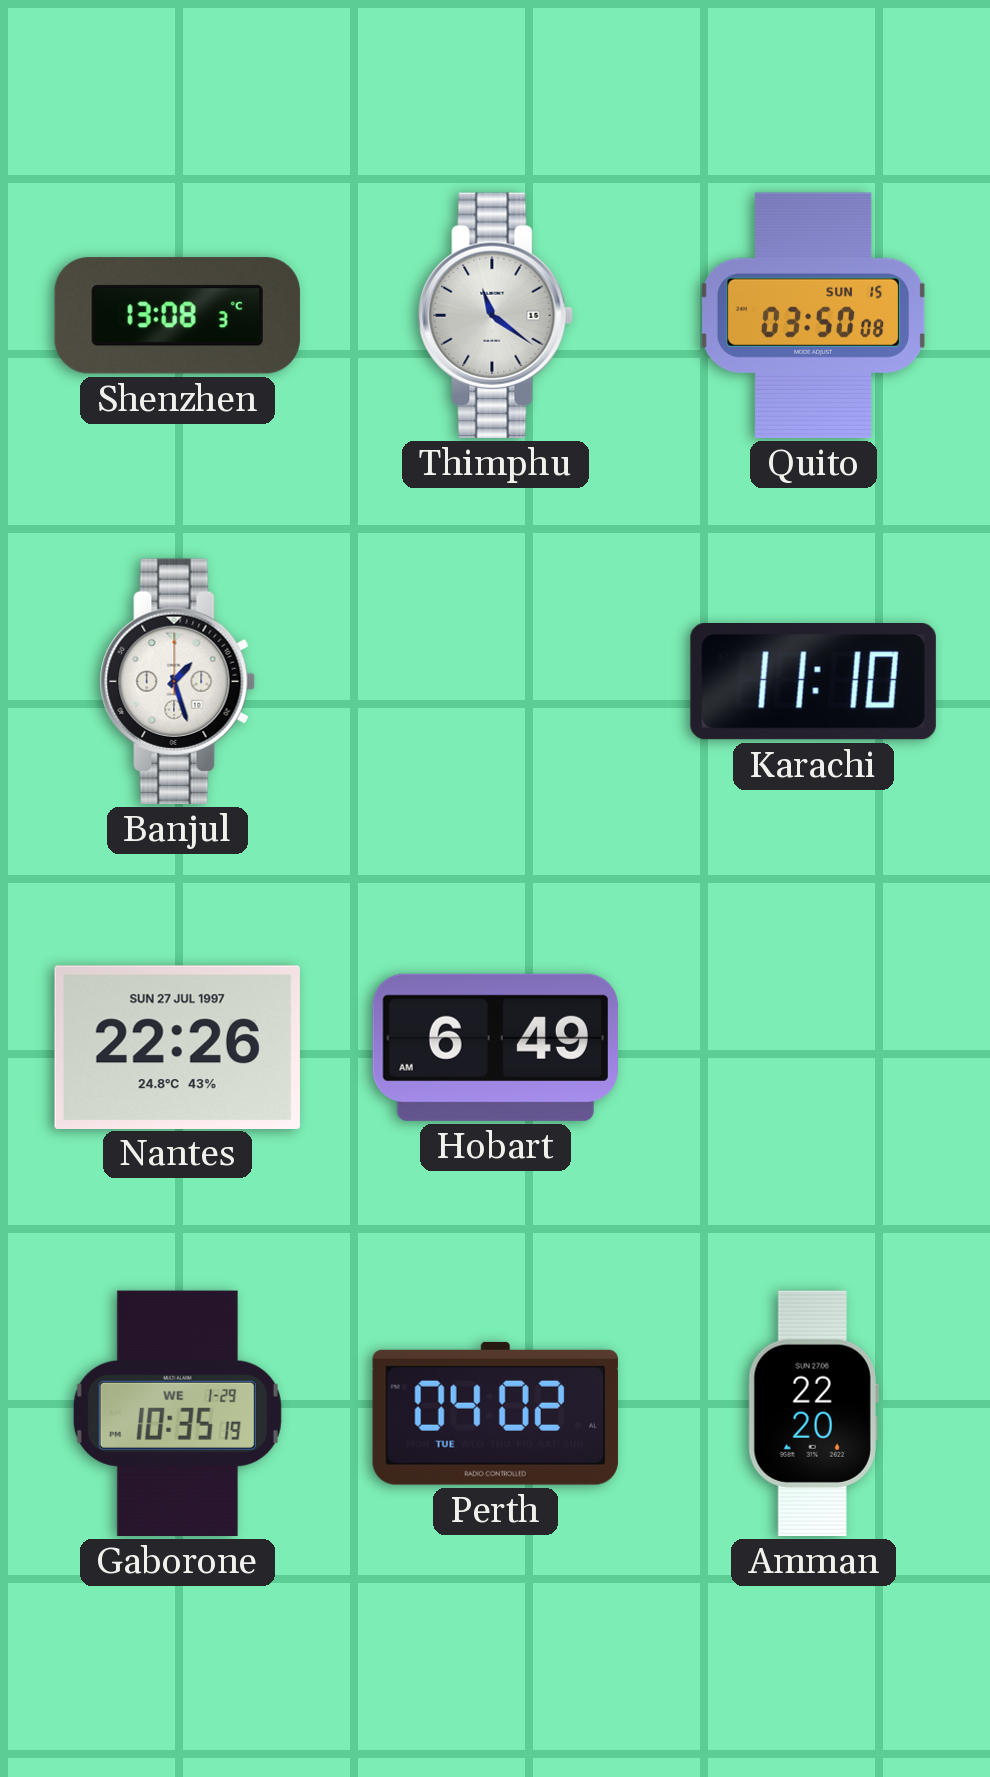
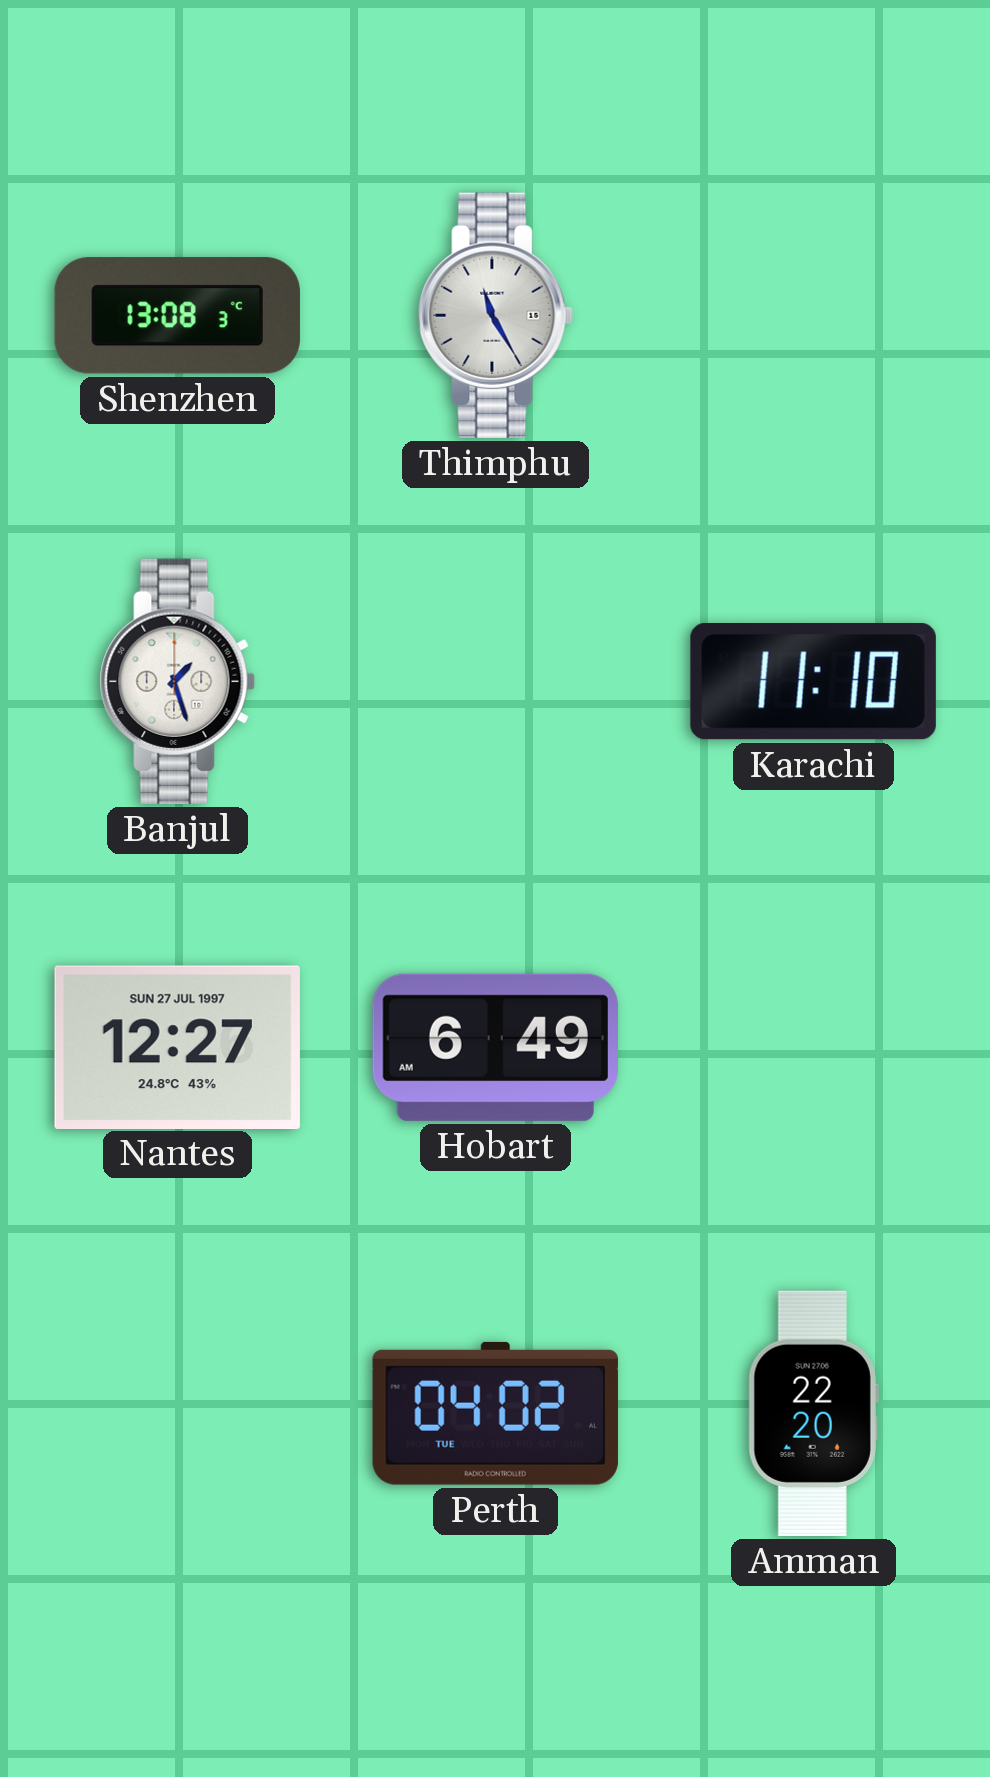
Thimphu: 11:21 -> 11:25 (495, 315)
Quito: 03:50 -> none (813, 315)
Nantes: 22:26 -> 12:27 (177, 1047)
Gaborone: 10:35 -> none (177, 1413)
